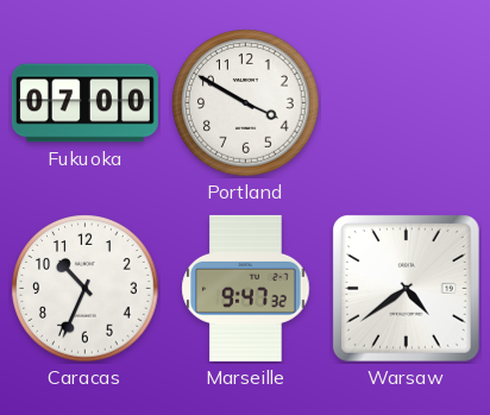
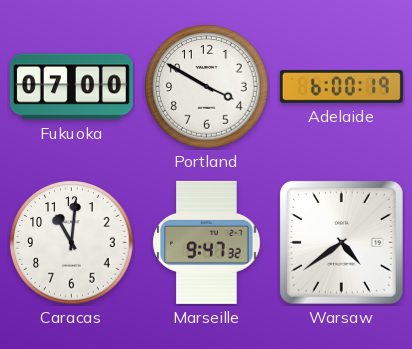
Adelaide: none -> 6:00 (341, 87)
Caracas: 10:34 -> 11:01 (72, 243)
